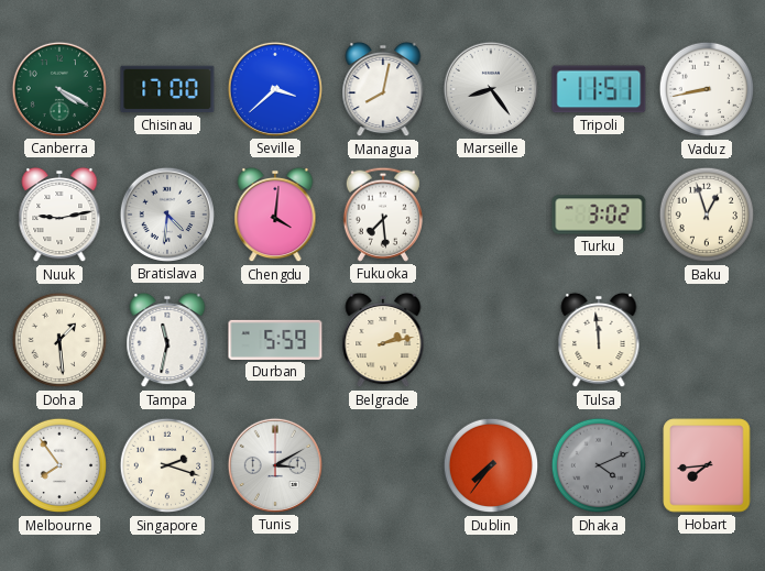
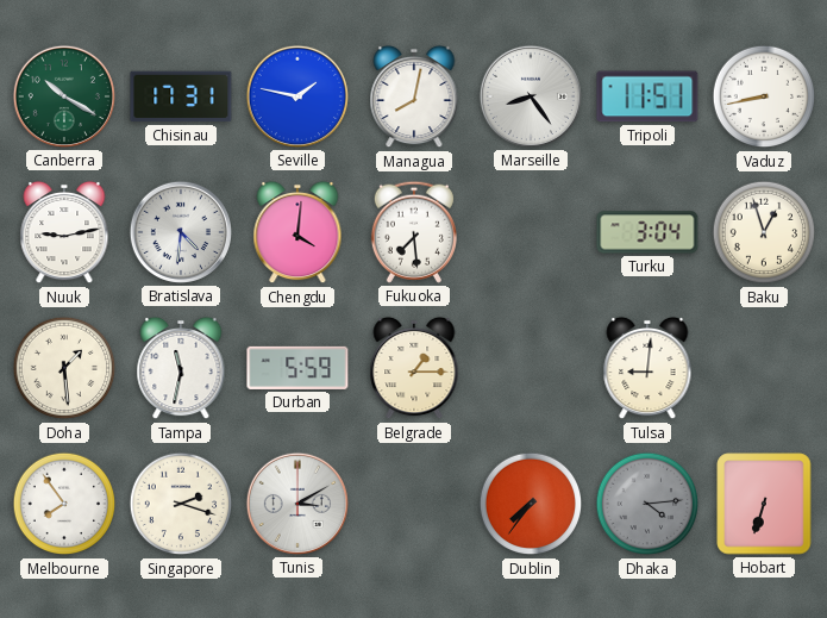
Canberra: 4:20 -> 10:20 (64, 96)
Chisinau: 17:00 -> 17:31 (181, 96)
Seville: 3:38 -> 1:47 (297, 96)
Turku: 3:02 -> 3:04 (647, 232)
Belgrade: 2:13 -> 1:15 (414, 368)
Tulsa: 11:59 -> 9:01 (647, 368)
Dhaka: 4:11 -> 4:14 (647, 504)
Hobart: 7:44 -> 6:33 (764, 504)
